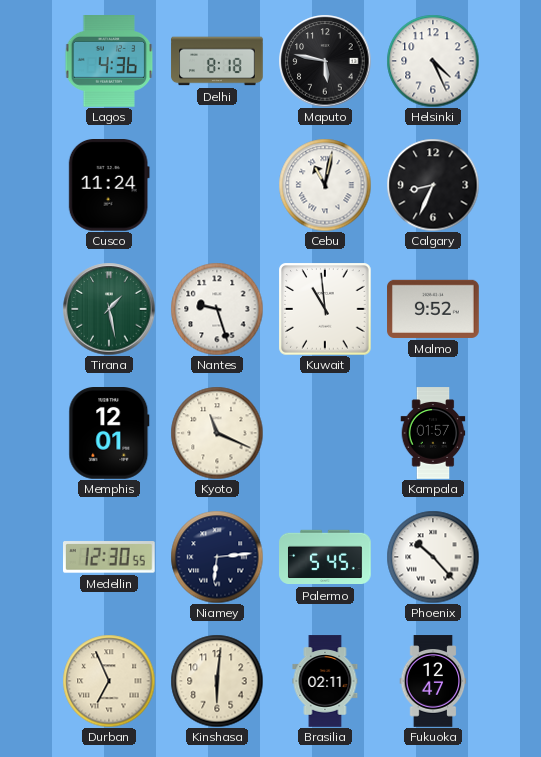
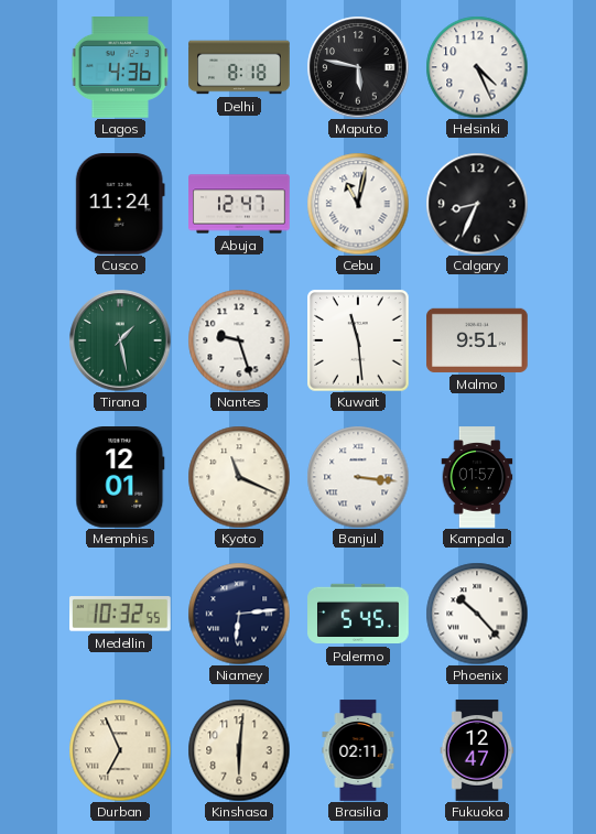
Abuja: none -> 12:47 (239, 204)
Kuwait: 10:59 -> 11:29 (358, 340)
Malmo: 9:52 -> 9:51 (477, 340)
Banjul: none -> 3:16 (358, 477)
Medellin: 12:30 -> 10:32 (121, 614)
